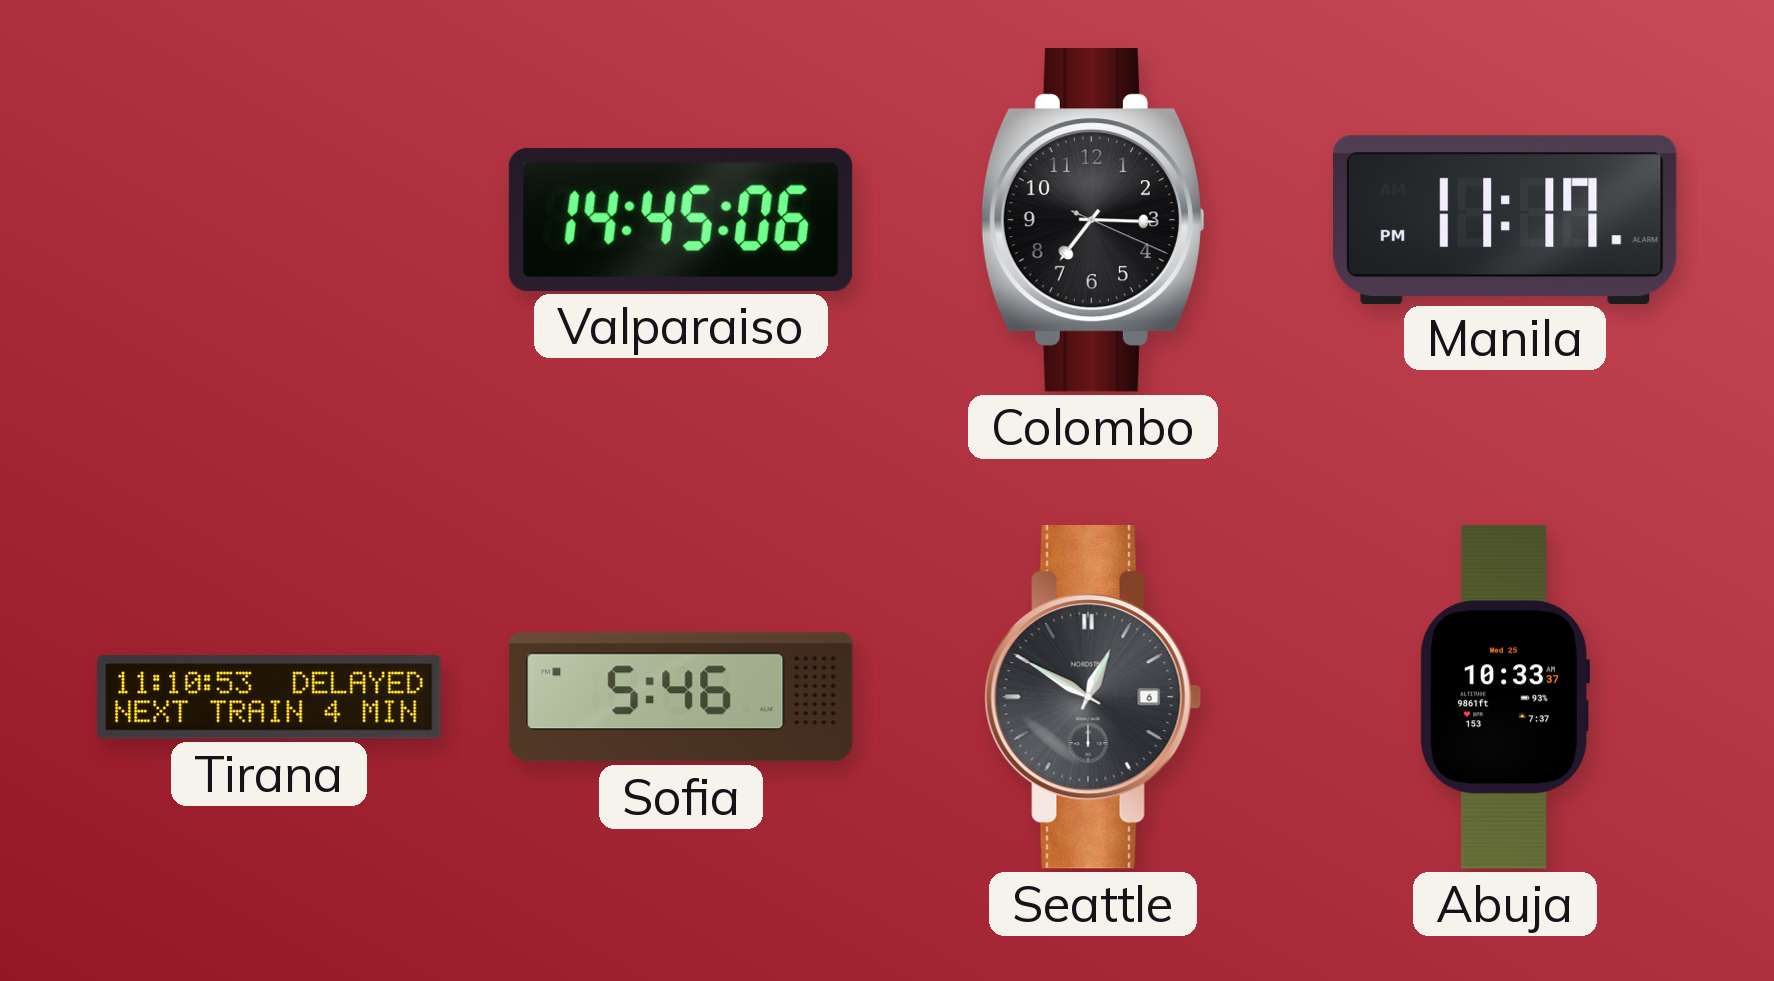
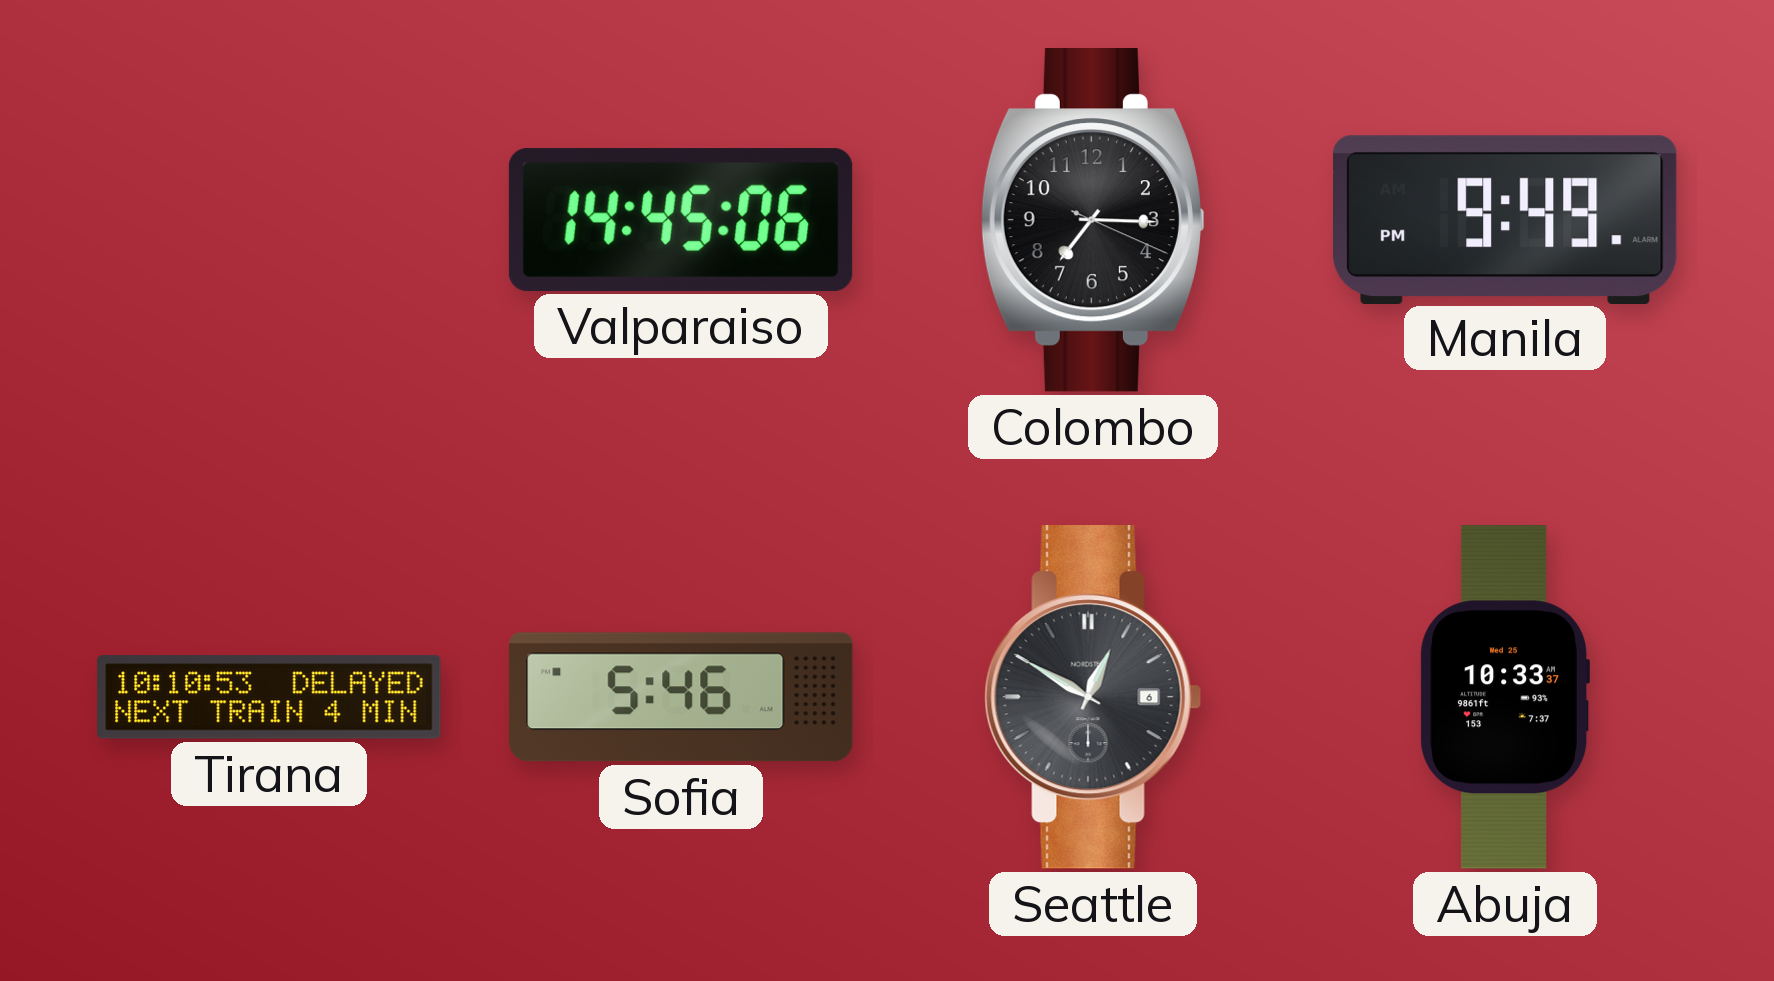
Manila: 11:17 -> 9:49 (1506, 219)
Tirana: 11:10 -> 10:10 (269, 697)
